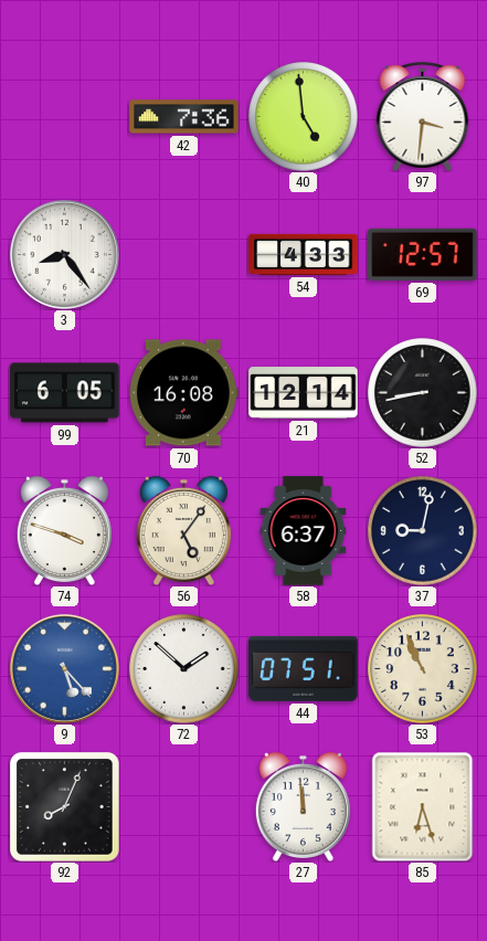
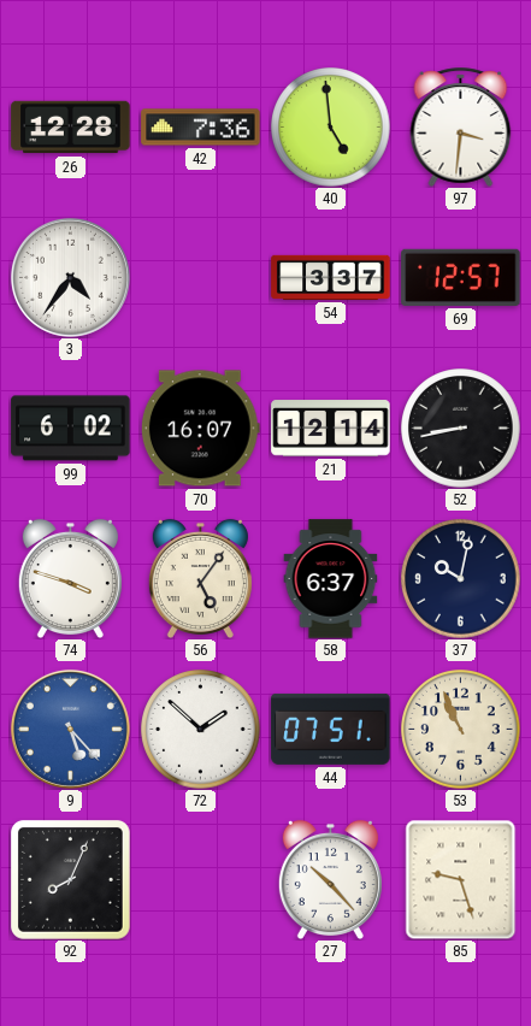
26: none -> 12:28 (71, 128)
3: 8:24 -> 4:36 (70, 277)
54: 4:33 -> 3:37 (331, 277)
99: 6:05 -> 6:02 (71, 429)
70: 16:08 -> 16:07 (200, 429)
37: 9:02 -> 10:02 (461, 579)
27: 11:59 -> 10:23 (330, 879)
85: 6:27 -> 9:27 (461, 879)
